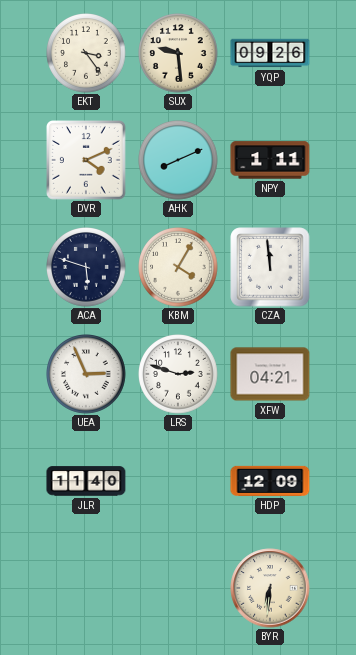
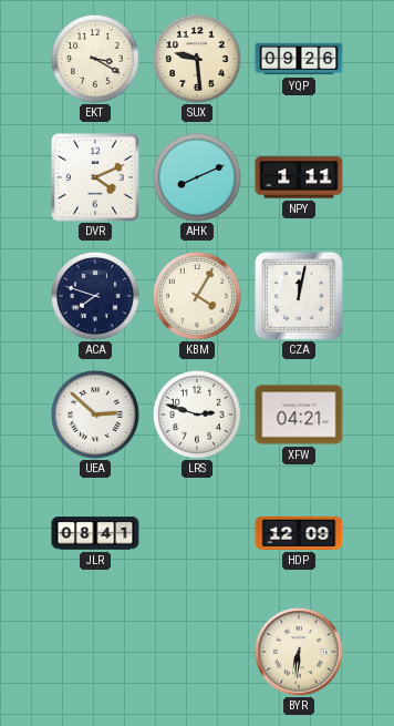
EKT: 3:24 -> 3:20 (96, 60)
ACA: 5:48 -> 7:48 (96, 297)
CZA: 11:59 -> 12:02 (299, 296)
UEA: 2:56 -> 2:52 (96, 416)
JLR: 11:40 -> 08:41 (95, 533)
